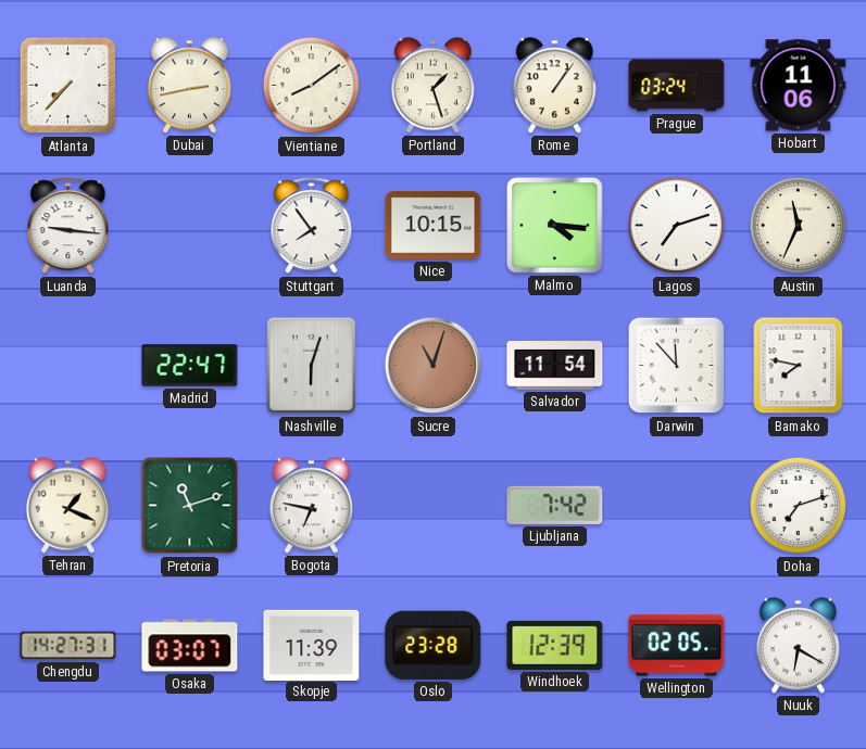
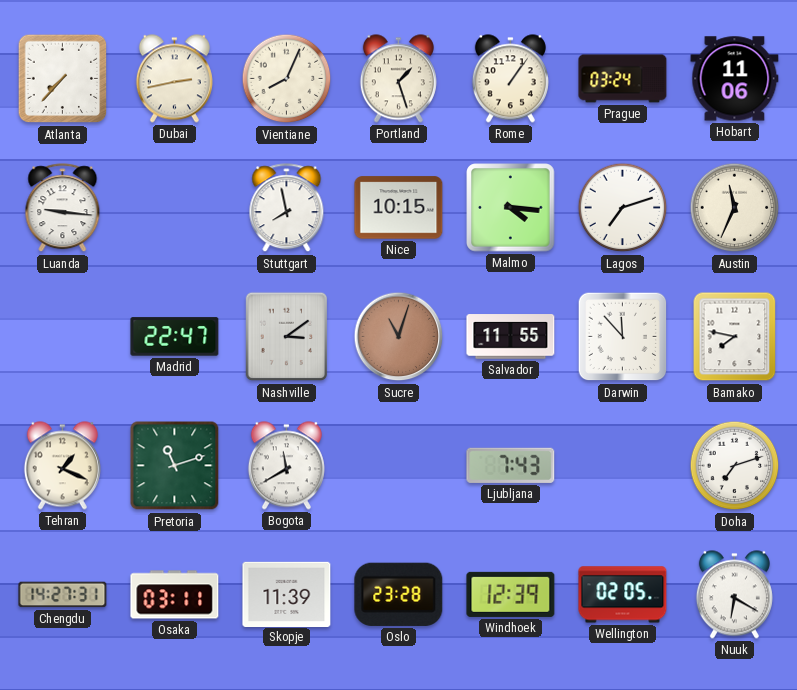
Vientiane: 8:09 -> 8:04 (287, 79)
Stuttgart: 7:54 -> 7:58 (287, 208)
Nashville: 6:03 -> 3:09 (287, 337)
Salvador: 11:54 -> 11:55 (511, 337)
Bogota: 6:47 -> 11:40 (286, 466)
Ljubljana: 7:42 -> 7:43 (511, 465)
Osaka: 03:07 -> 03:11 (175, 595)
